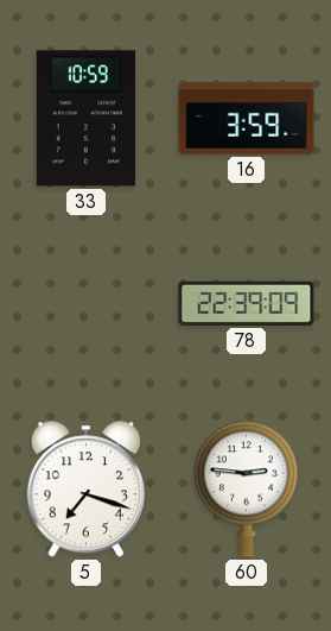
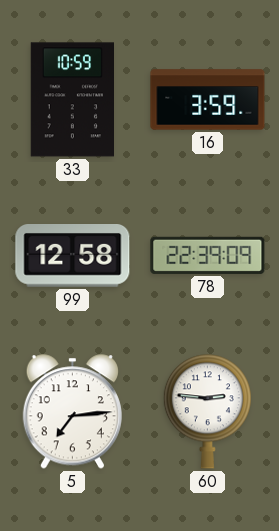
99: none -> 12:58 (73, 256)
5: 7:18 -> 7:14 (72, 412)
